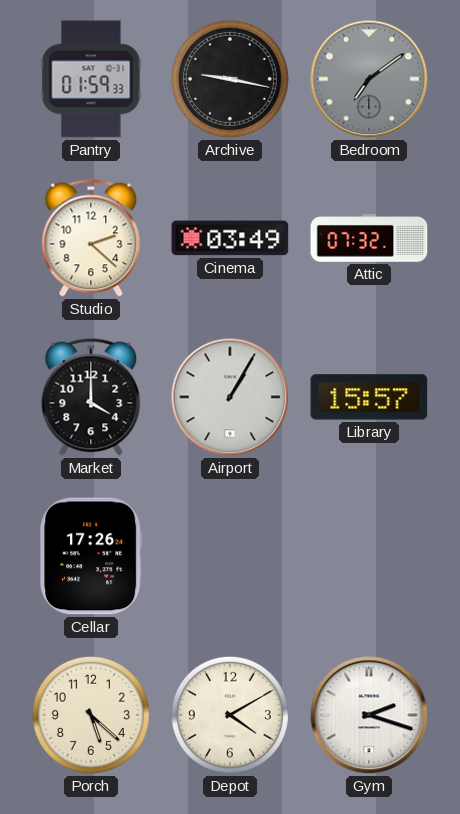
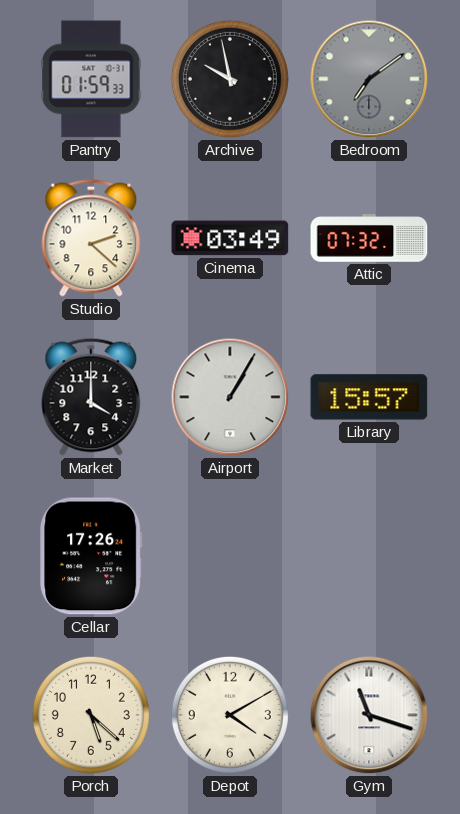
Archive: 9:17 -> 9:58 (230, 79)
Gym: 2:18 -> 11:18 (369, 715)
